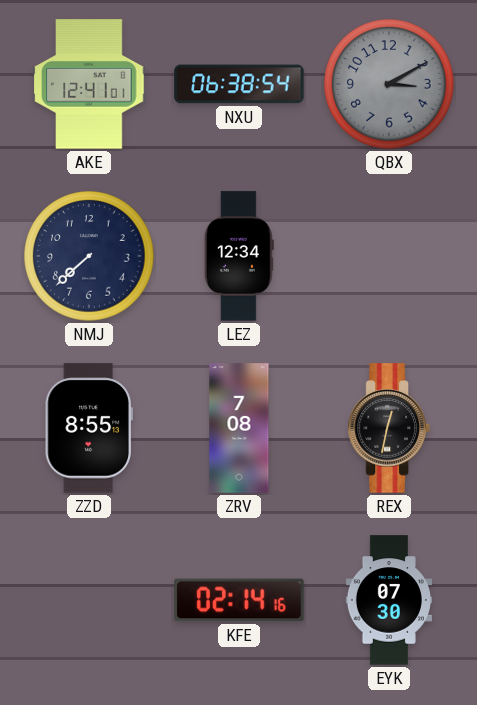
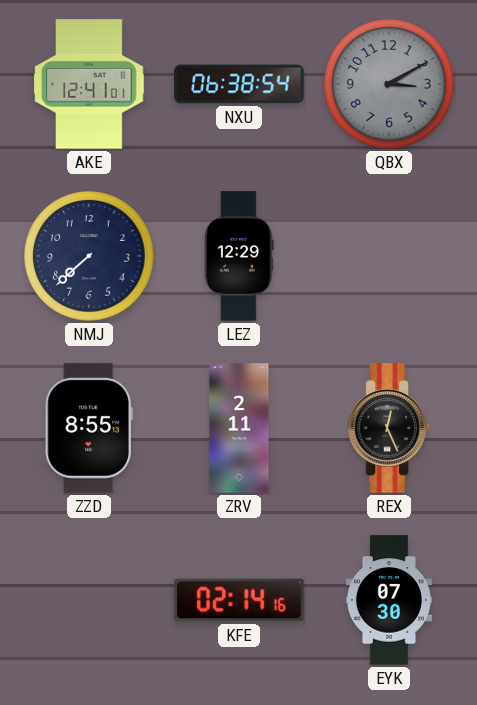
LEZ: 12:34 -> 12:29 (239, 256)
ZRV: 7:08 -> 2:11 (239, 428)
REX: 12:32 -> 12:26 (389, 428)
